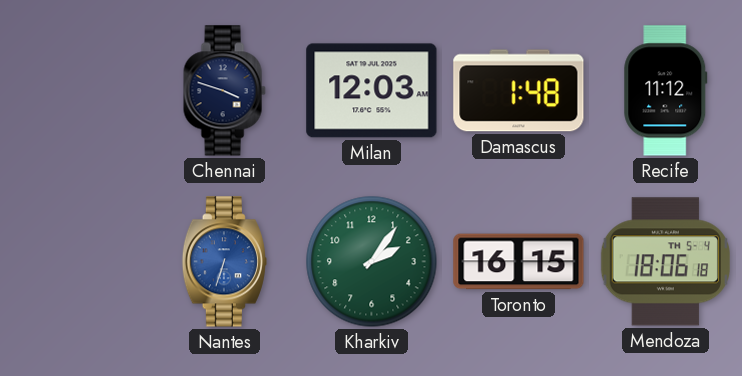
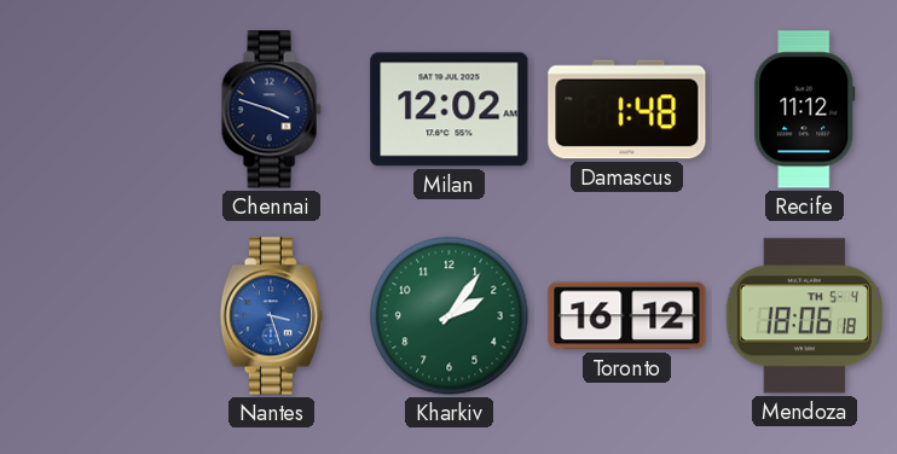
Milan: 12:03 -> 12:02 (450, 110)
Nantes: 6:33 -> 3:27 (271, 316)
Toronto: 16:15 -> 16:12 (627, 316)
